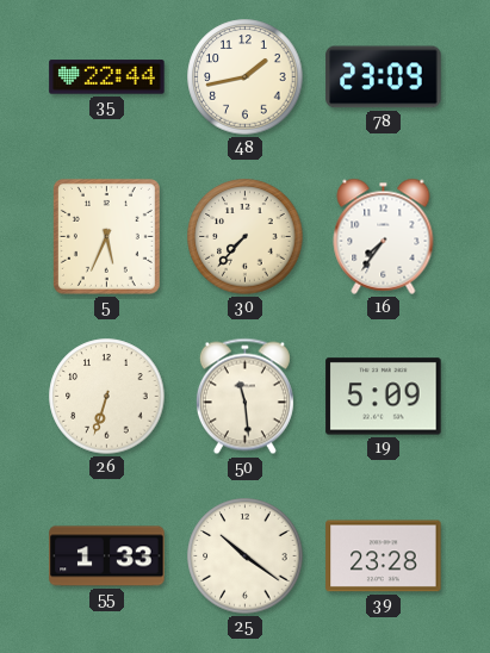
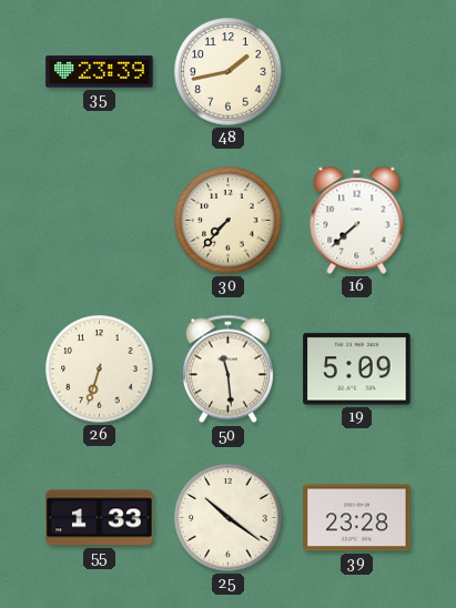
35: 22:44 -> 23:39 (100, 72)
78: 23:09 -> none (384, 77)
5: 5:34 -> none (106, 236)
16: 7:36 -> 7:38 (357, 220)
